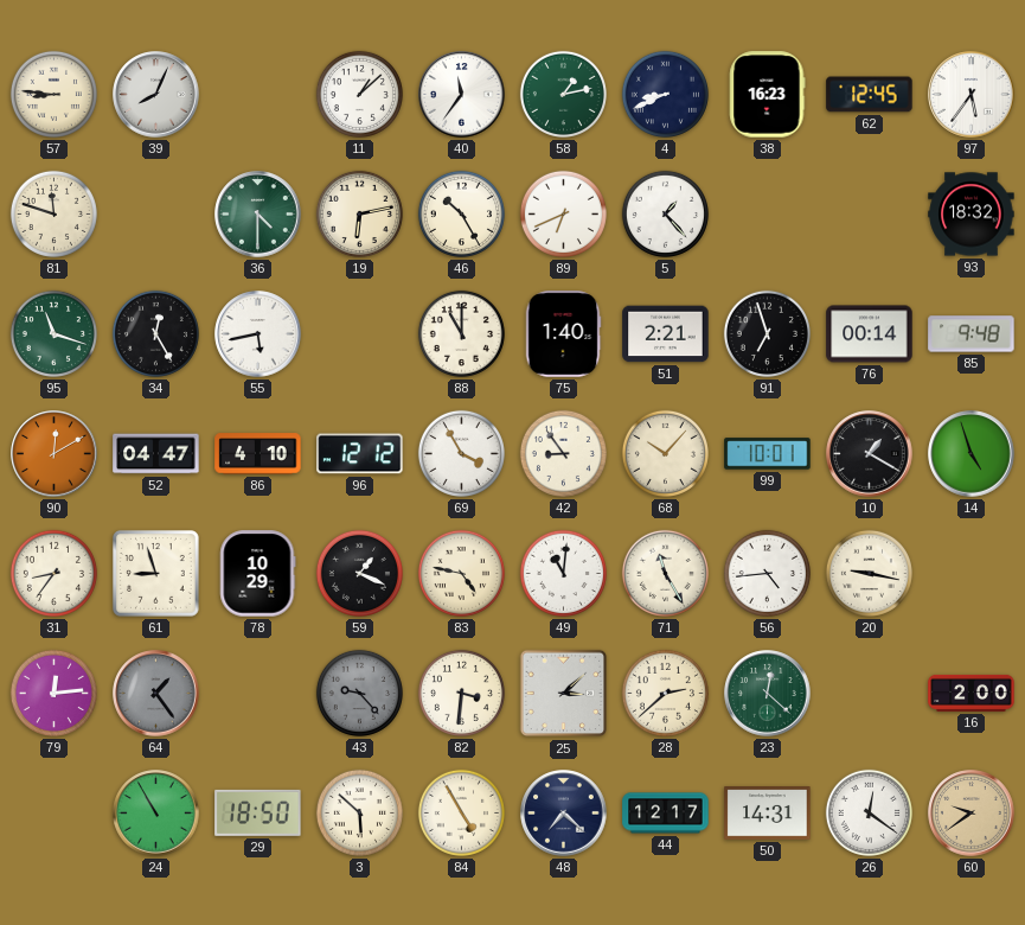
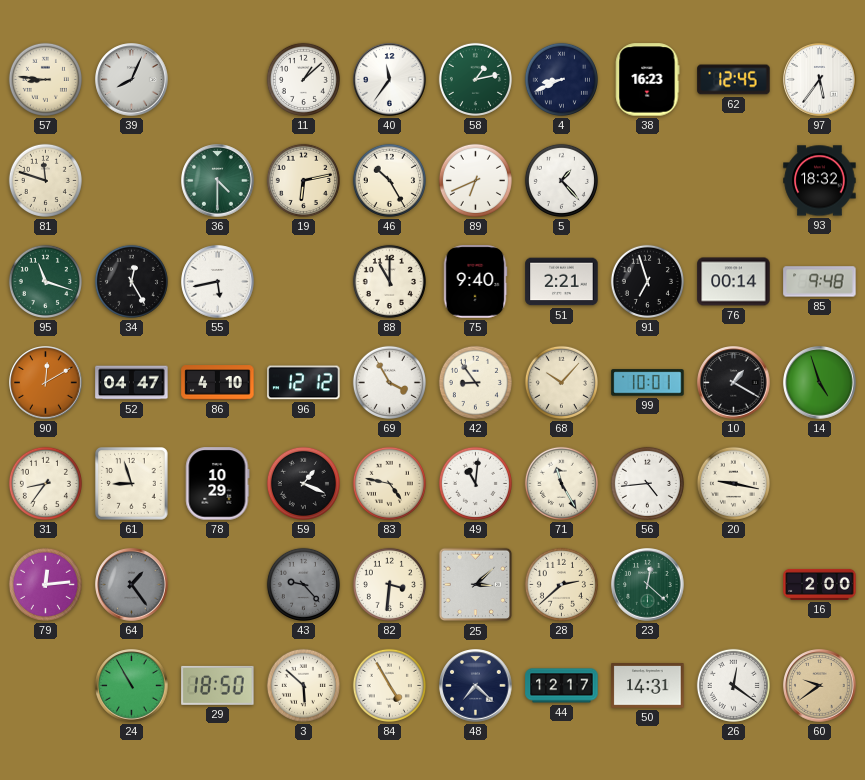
75: 1:40 -> 9:40 (475, 282)
